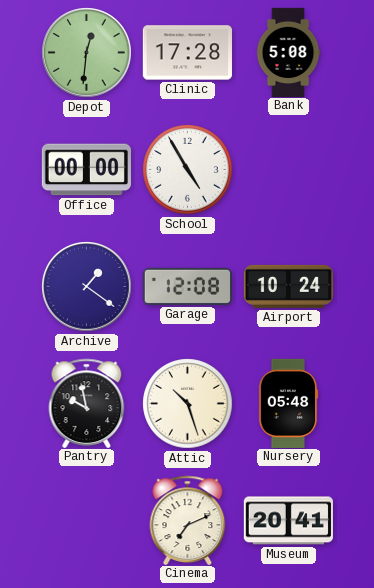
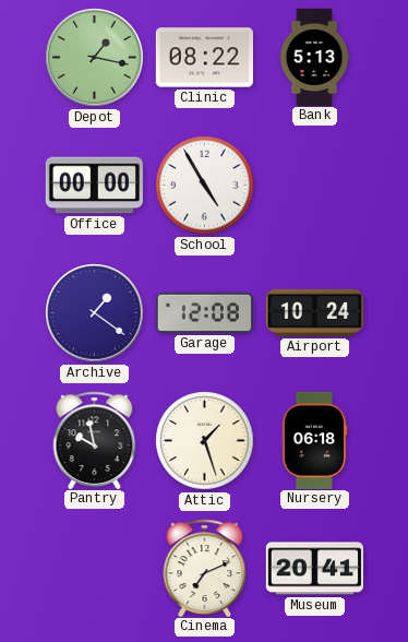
Depot: 12:31 -> 1:17 (95, 58)
Clinic: 17:28 -> 08:22 (204, 58)
Bank: 5:08 -> 5:13 (314, 57)
Attic: 10:27 -> 1:27 (205, 441)
Nursery: 05:48 -> 06:18 (314, 440)
